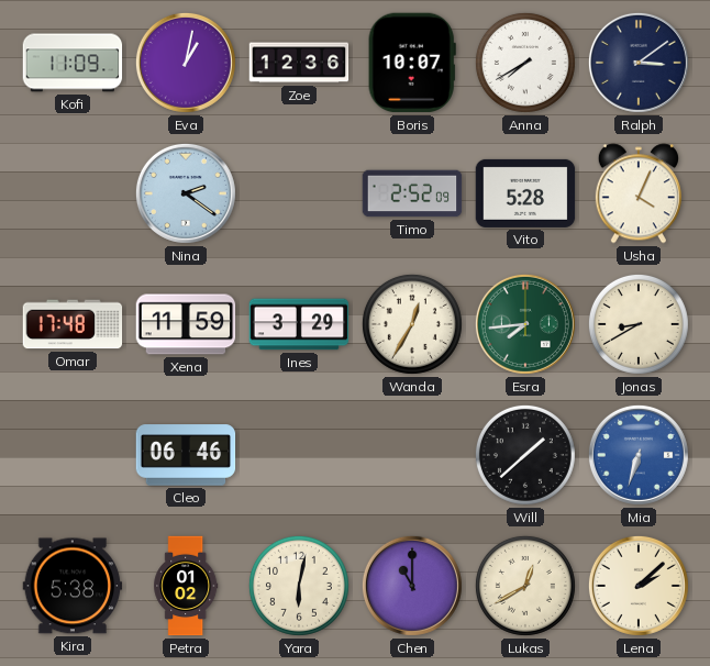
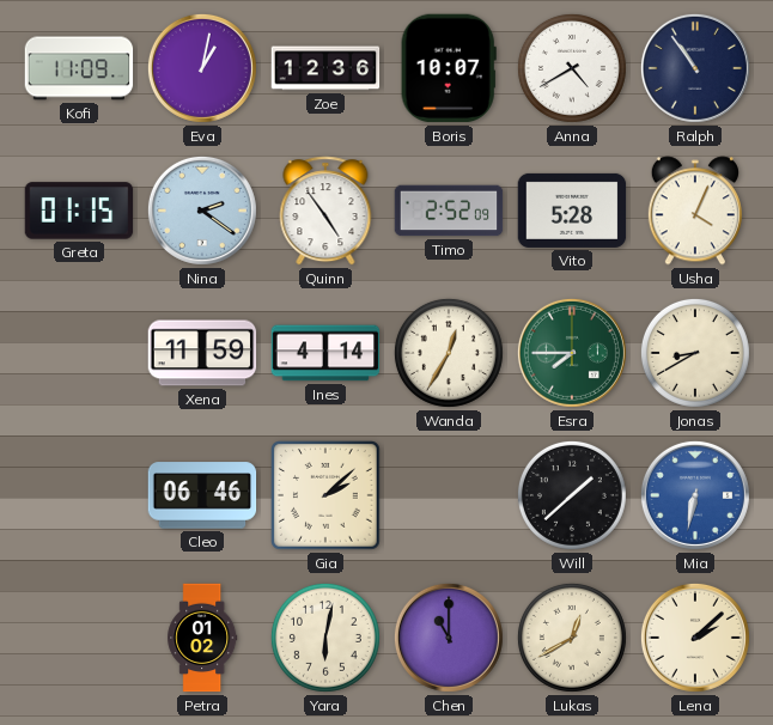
Anna: 7:40 -> 4:40 (572, 68)
Ralph: 3:09 -> 10:54 (695, 68)
Greta: none -> 01:15 (79, 211)
Quinn: none -> 4:54 (325, 211)
Omar: 17:48 -> none (73, 324)
Ines: 3:29 -> 4:14 (325, 353)
Esra: 7:44 -> 7:45 (572, 353)
Gia: none -> 2:08 (327, 496)
Mia: 6:33 -> 6:32 (695, 495)
Kira: 5:38 -> none (73, 586)
